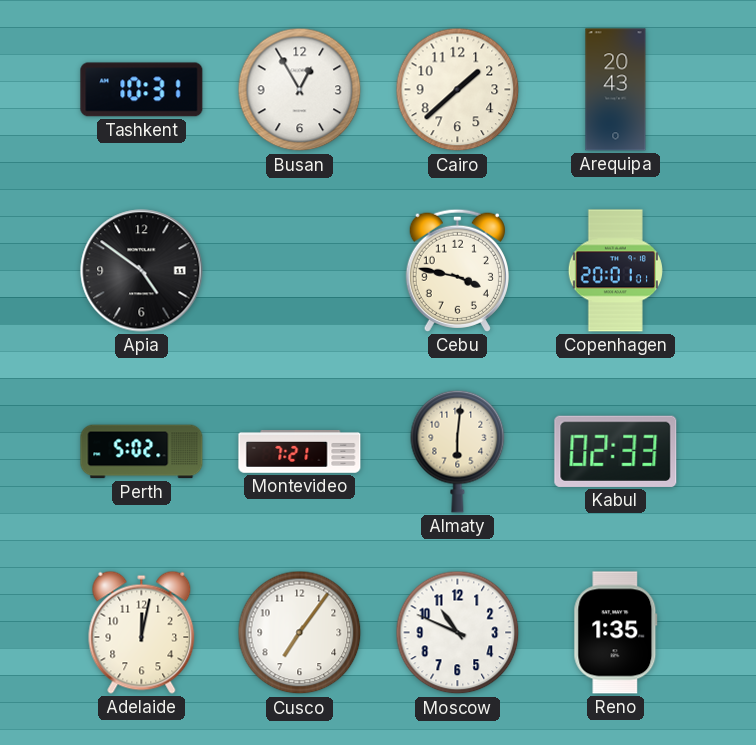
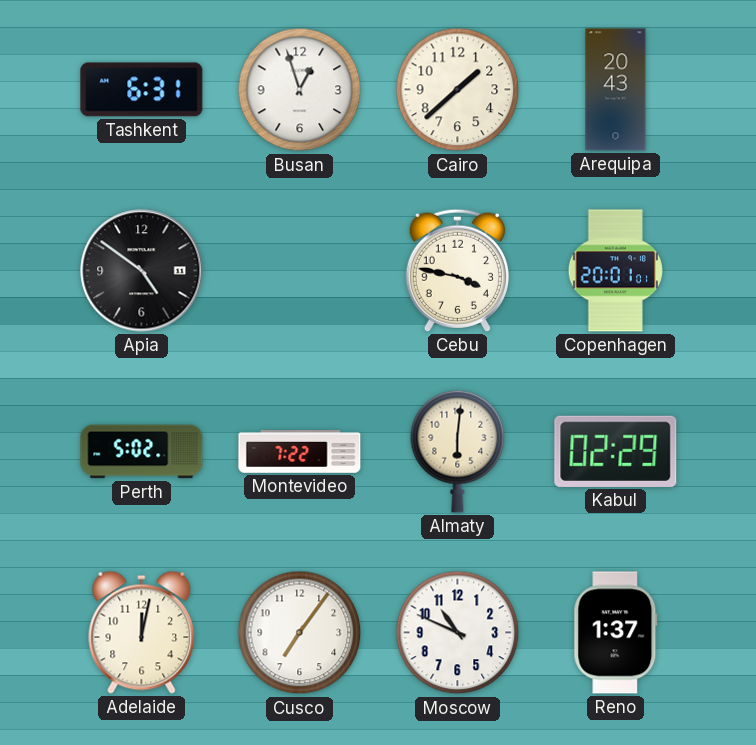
Tashkent: 10:31 -> 6:31 (142, 90)
Busan: 12:55 -> 12:57 (300, 90)
Montevideo: 7:21 -> 7:22 (300, 452)
Kabul: 02:33 -> 02:29 (616, 451)
Reno: 1:35 -> 1:37 (616, 633)
